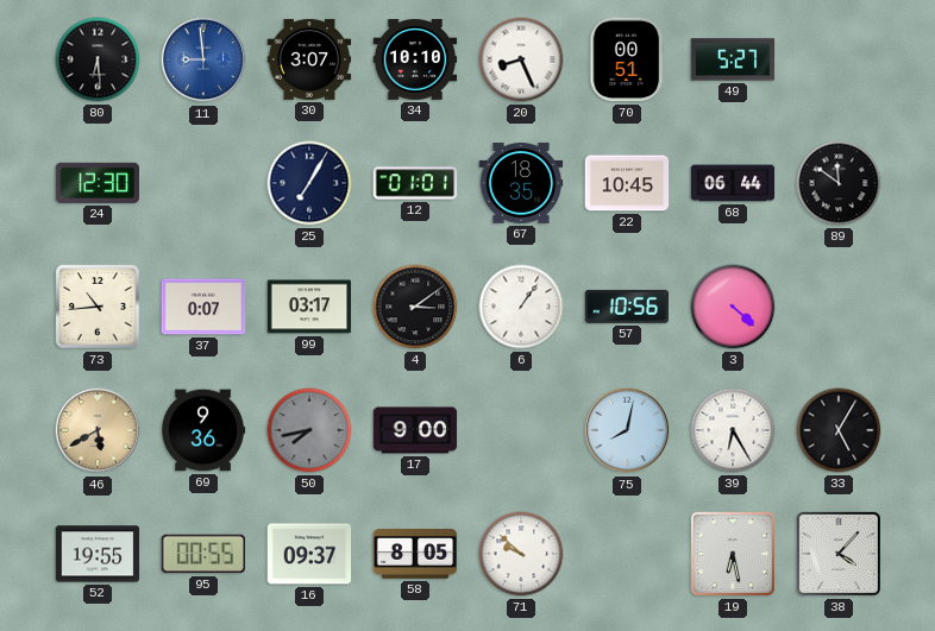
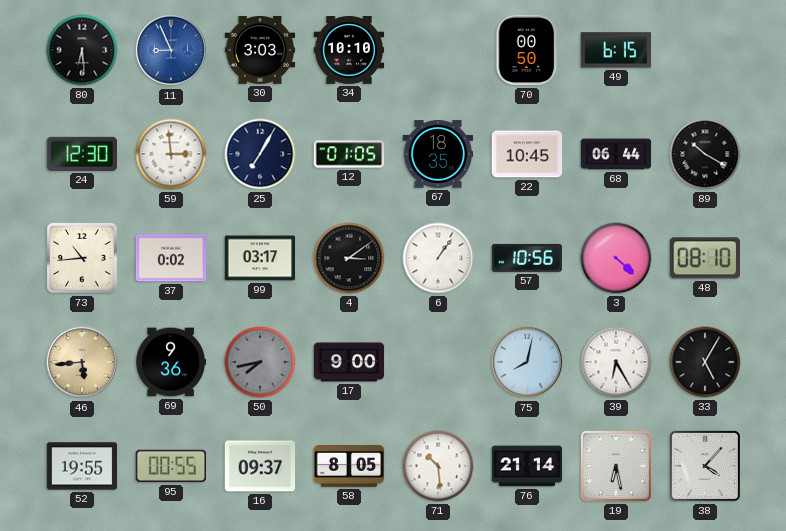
11: 8:59 -> 8:56 (171, 50)
30: 3:07 -> 3:03 (260, 50)
20: 8:26 -> none (521, 59)
70: 00:51 -> 00:50 (527, 50)
49: 5:27 -> 6:15 (616, 50)
59: none -> 2:59 (171, 154)
12: 01:01 -> 01:05 (349, 154)
89: 11:51 -> 10:20 (705, 154)
37: 0:07 -> 0:02 (171, 258)
48: none -> 08:10 (704, 258)
46: 5:40 -> 5:44 (82, 362)
71: 9:52 -> 10:29 (438, 466)
76: none -> 21:14 (527, 466)
